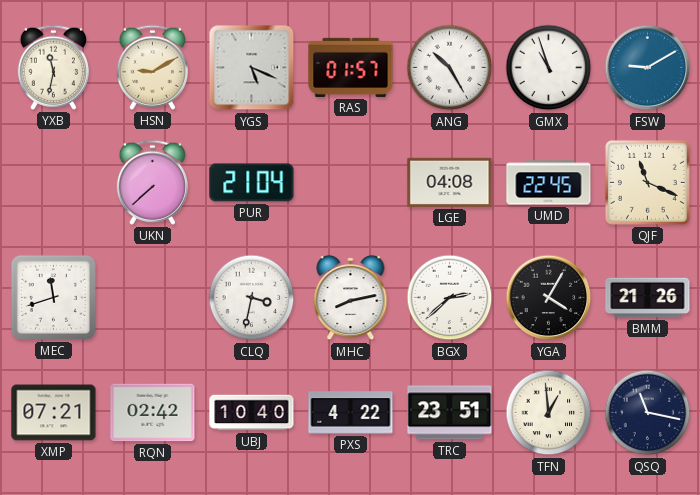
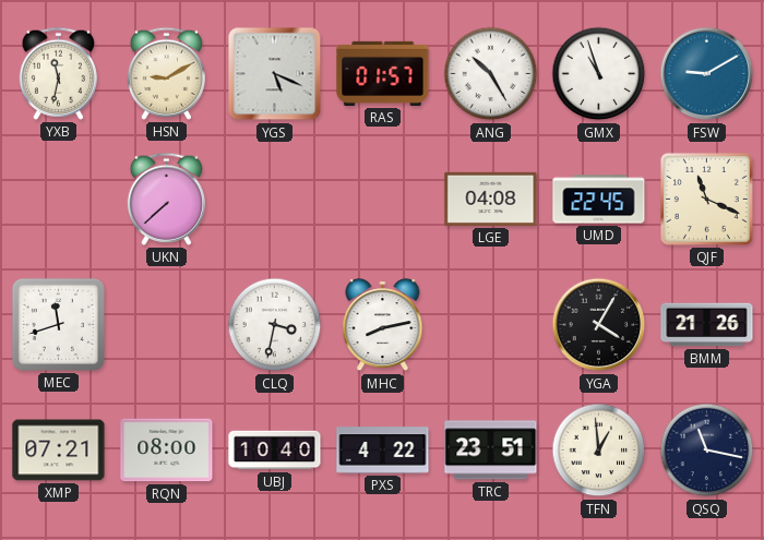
PUR: 21:04 -> none (252, 183)
BGX: 2:38 -> none (450, 298)
RQN: 02:42 -> 08:00 (167, 451)
